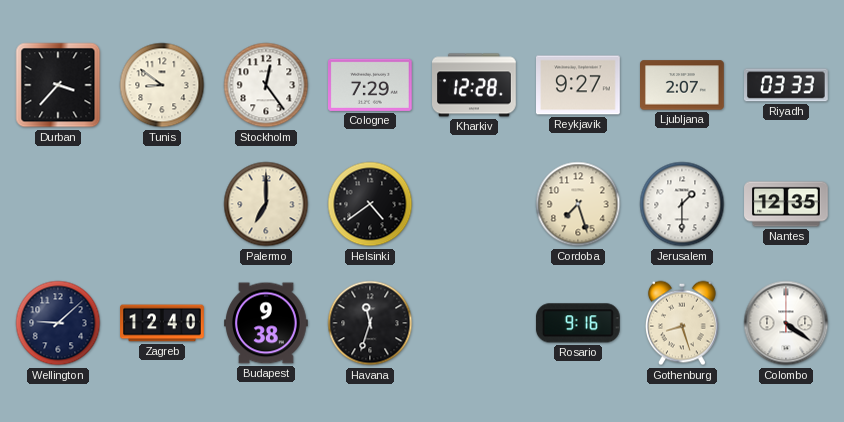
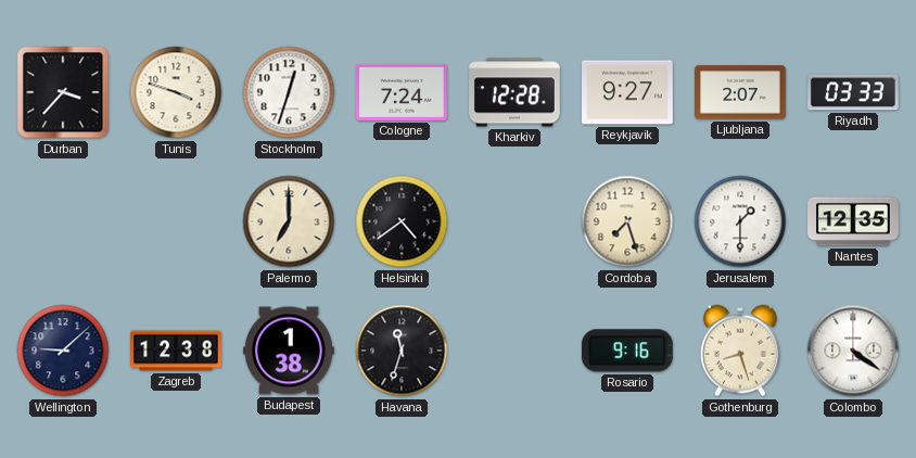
Tunis: 8:51 -> 3:48 (176, 92)
Stockholm: 12:24 -> 12:33 (289, 92)
Cologne: 7:29 -> 7:24 (403, 92)
Zagreb: 12:40 -> 12:38 (176, 351)
Budapest: 9:38 -> 1:38 (290, 351)
